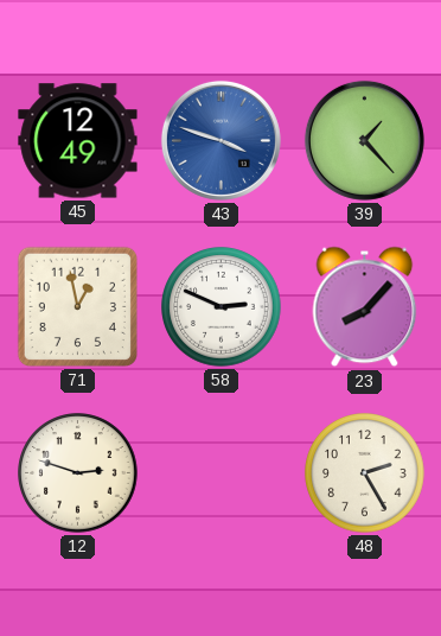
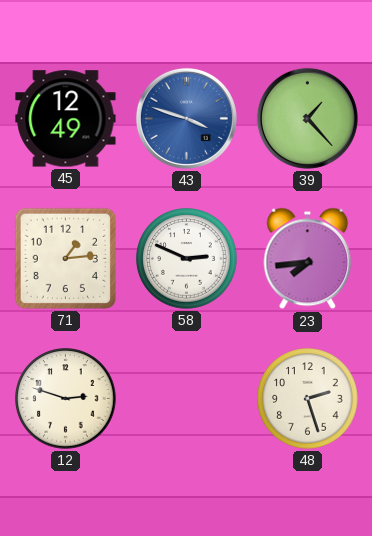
71: 12:58 -> 1:14 (65, 258)
23: 8:07 -> 7:44 (308, 259)
48: 2:25 -> 2:27 (308, 399)
